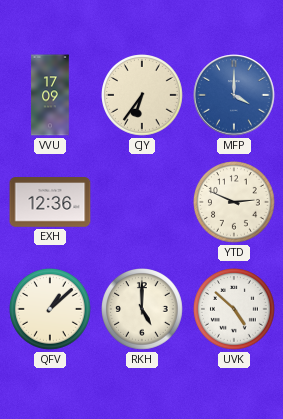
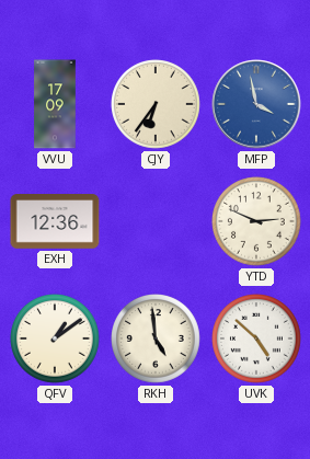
MFP: 4:00 -> 3:58 (256, 104)
QFV: 1:08 -> 1:09 (56, 340)
RKH: 5:00 -> 4:59 (157, 340)
